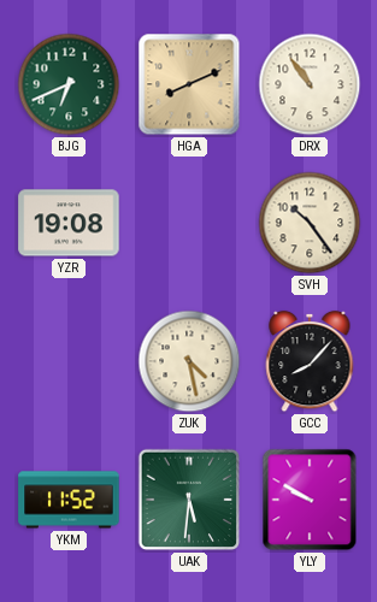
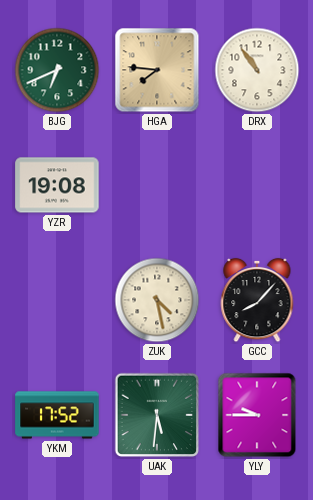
HGA: 8:11 -> 7:46 (157, 70)
SVH: 10:24 -> none (310, 223)
YKM: 11:52 -> 17:52 (57, 415)
YLY: 9:50 -> 9:45 (257, 415)
